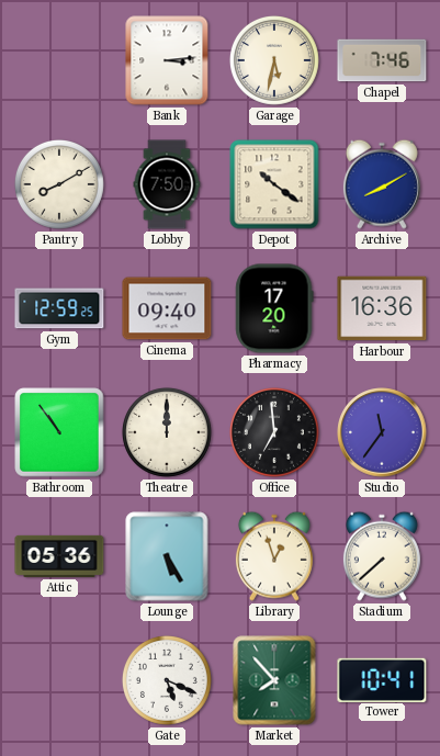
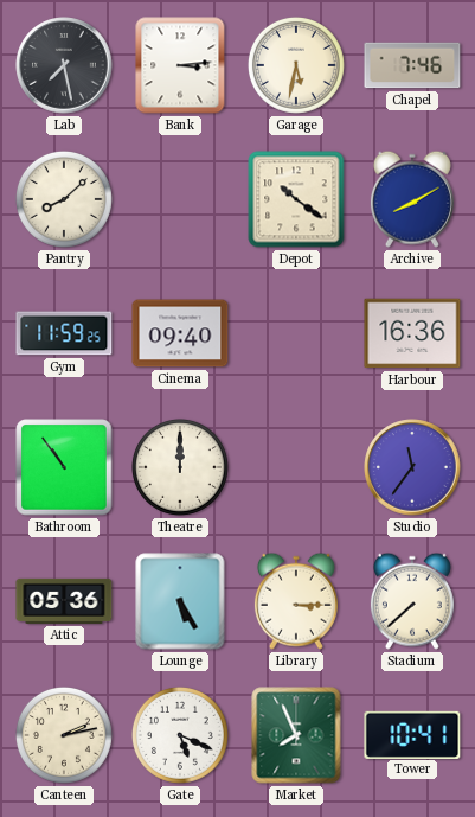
Lab: none -> 7:28 (64, 65)
Pantry: 8:10 -> 8:08 (64, 199)
Lobby: 7:50 -> none (167, 184)
Gym: 12:59 -> 11:59 (64, 333)
Pharmacy: 17:20 -> none (274, 308)
Office: 6:59 -> none (274, 432)
Library: 12:57 -> 3:15 (296, 601)
Canteen: none -> 2:13 (64, 735)
Market: 7:53 -> 7:56 (296, 735)
